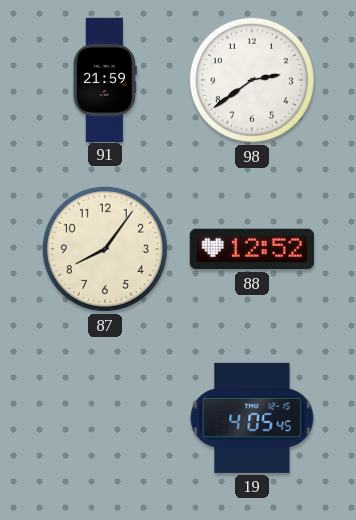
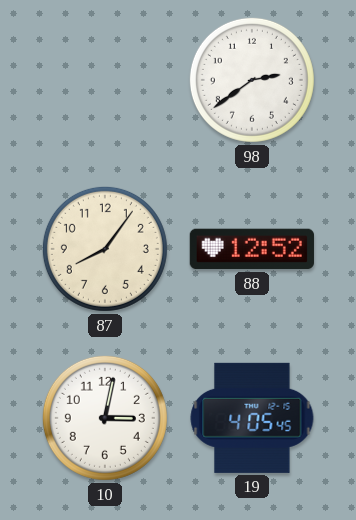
91: 21:59 -> none (105, 79)
10: none -> 3:02 (105, 418)
